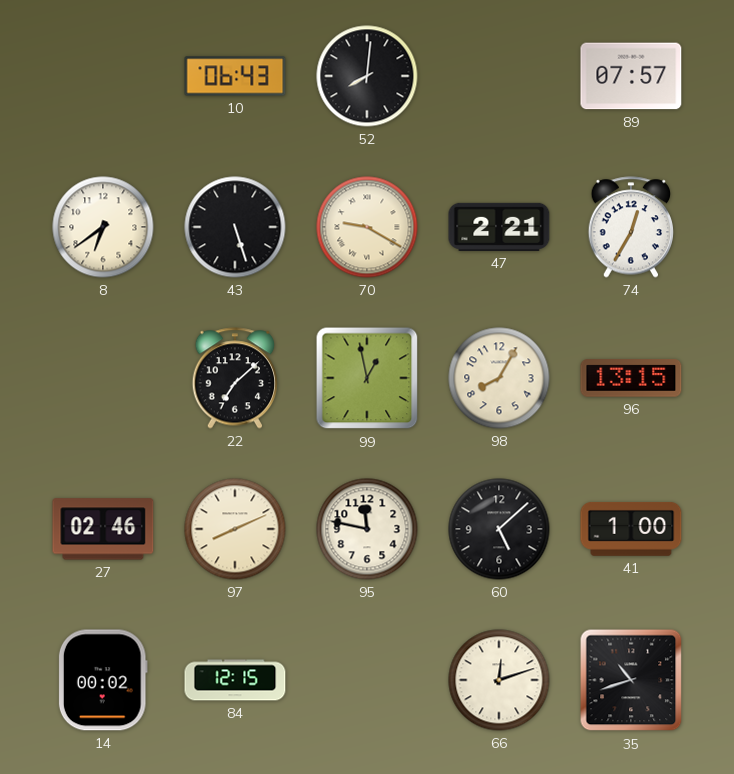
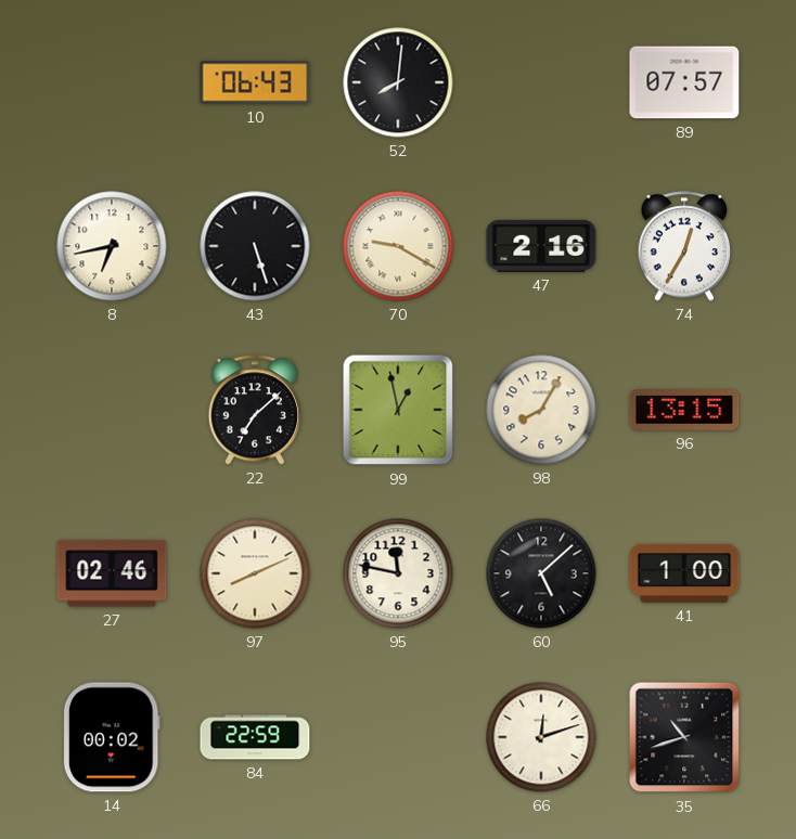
8: 6:39 -> 6:43 (112, 246)
47: 2:21 -> 2:16 (541, 246)
84: 12:15 -> 22:59 (255, 737)
